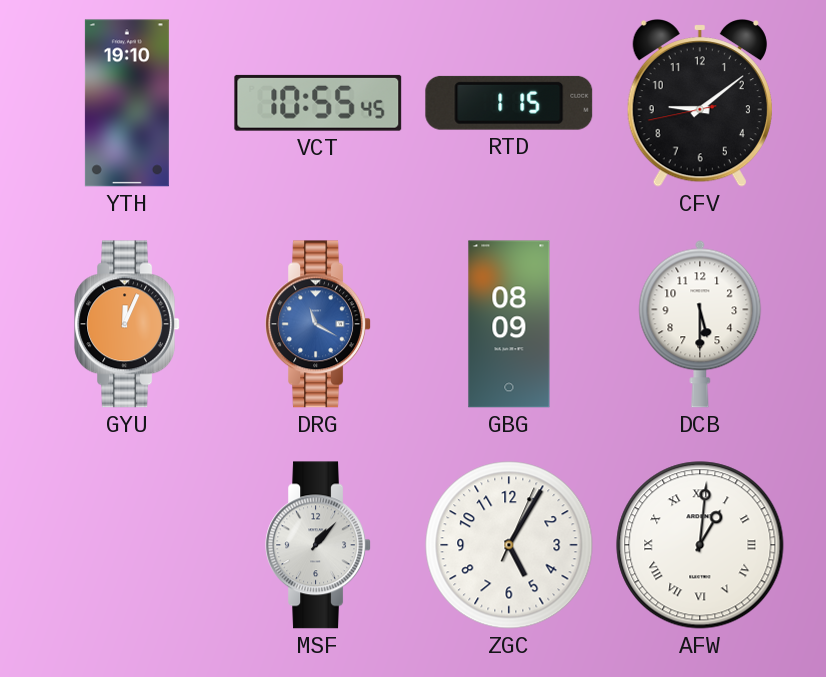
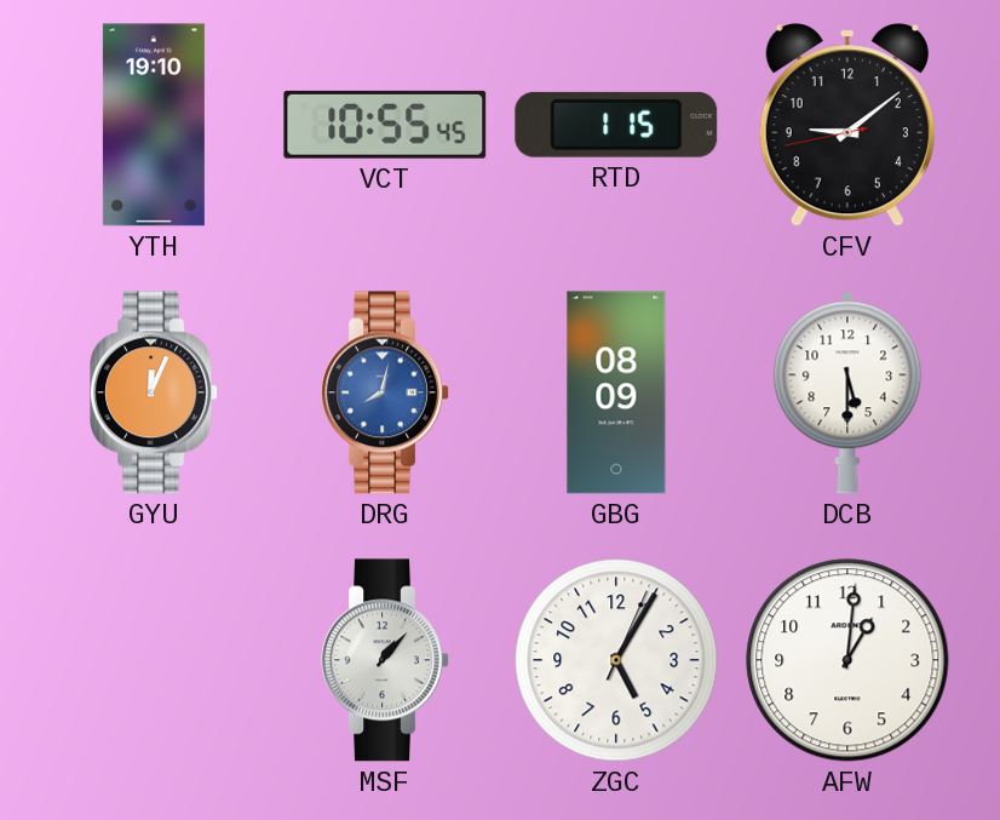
DRG: 11:20 -> 8:02 (385, 392)
AFW numerals: Roman -> Arabic (847, 660)
